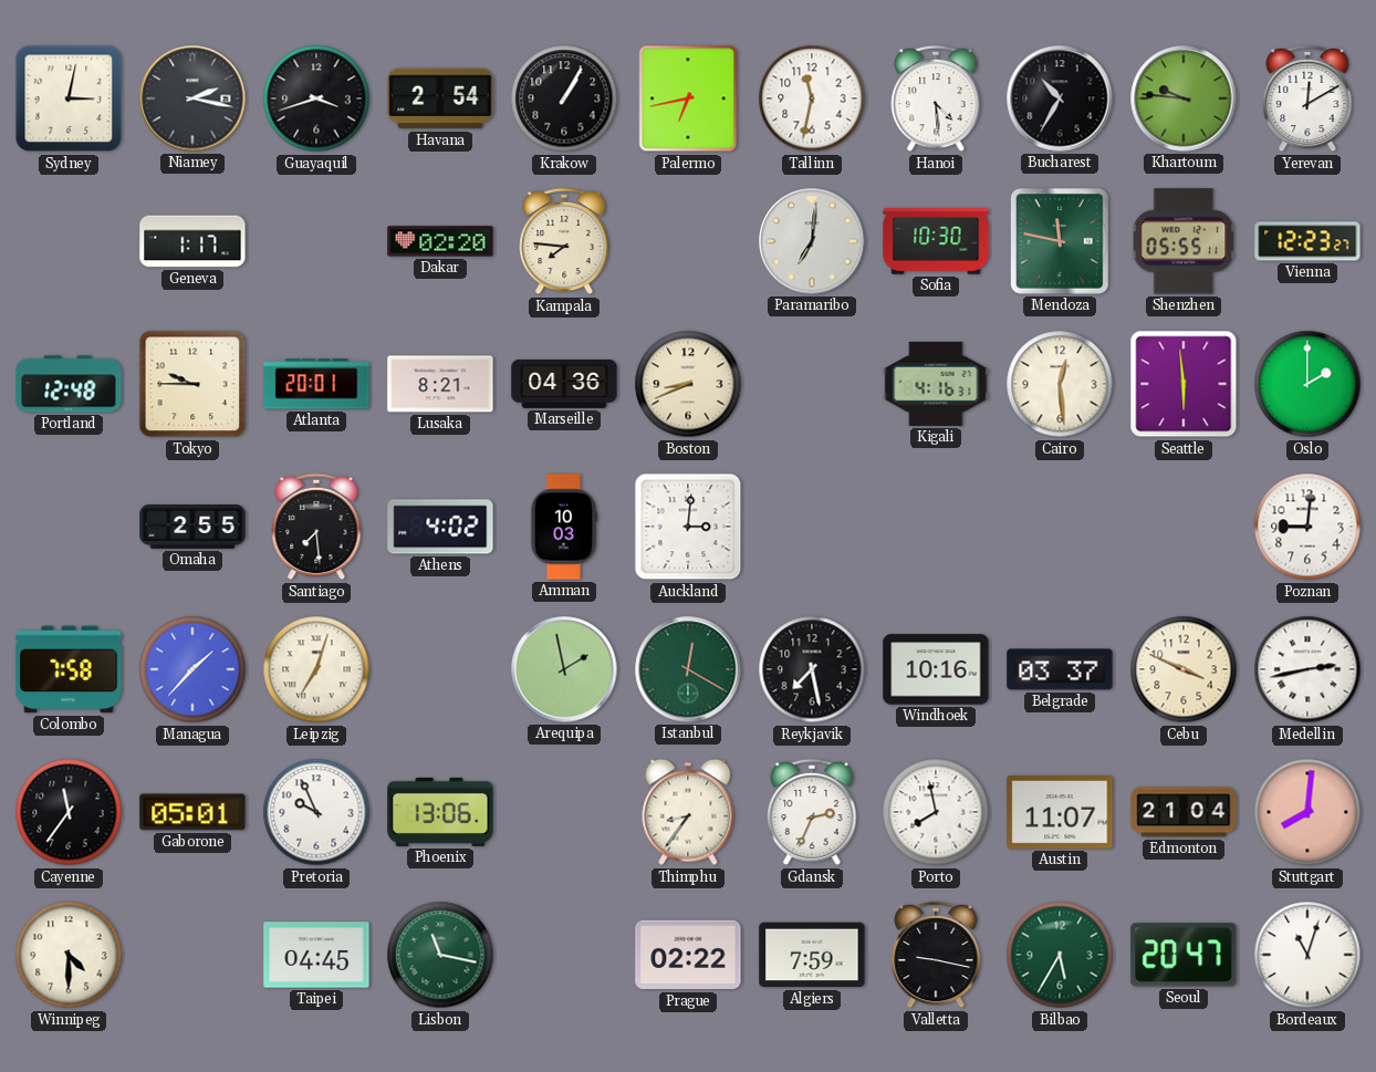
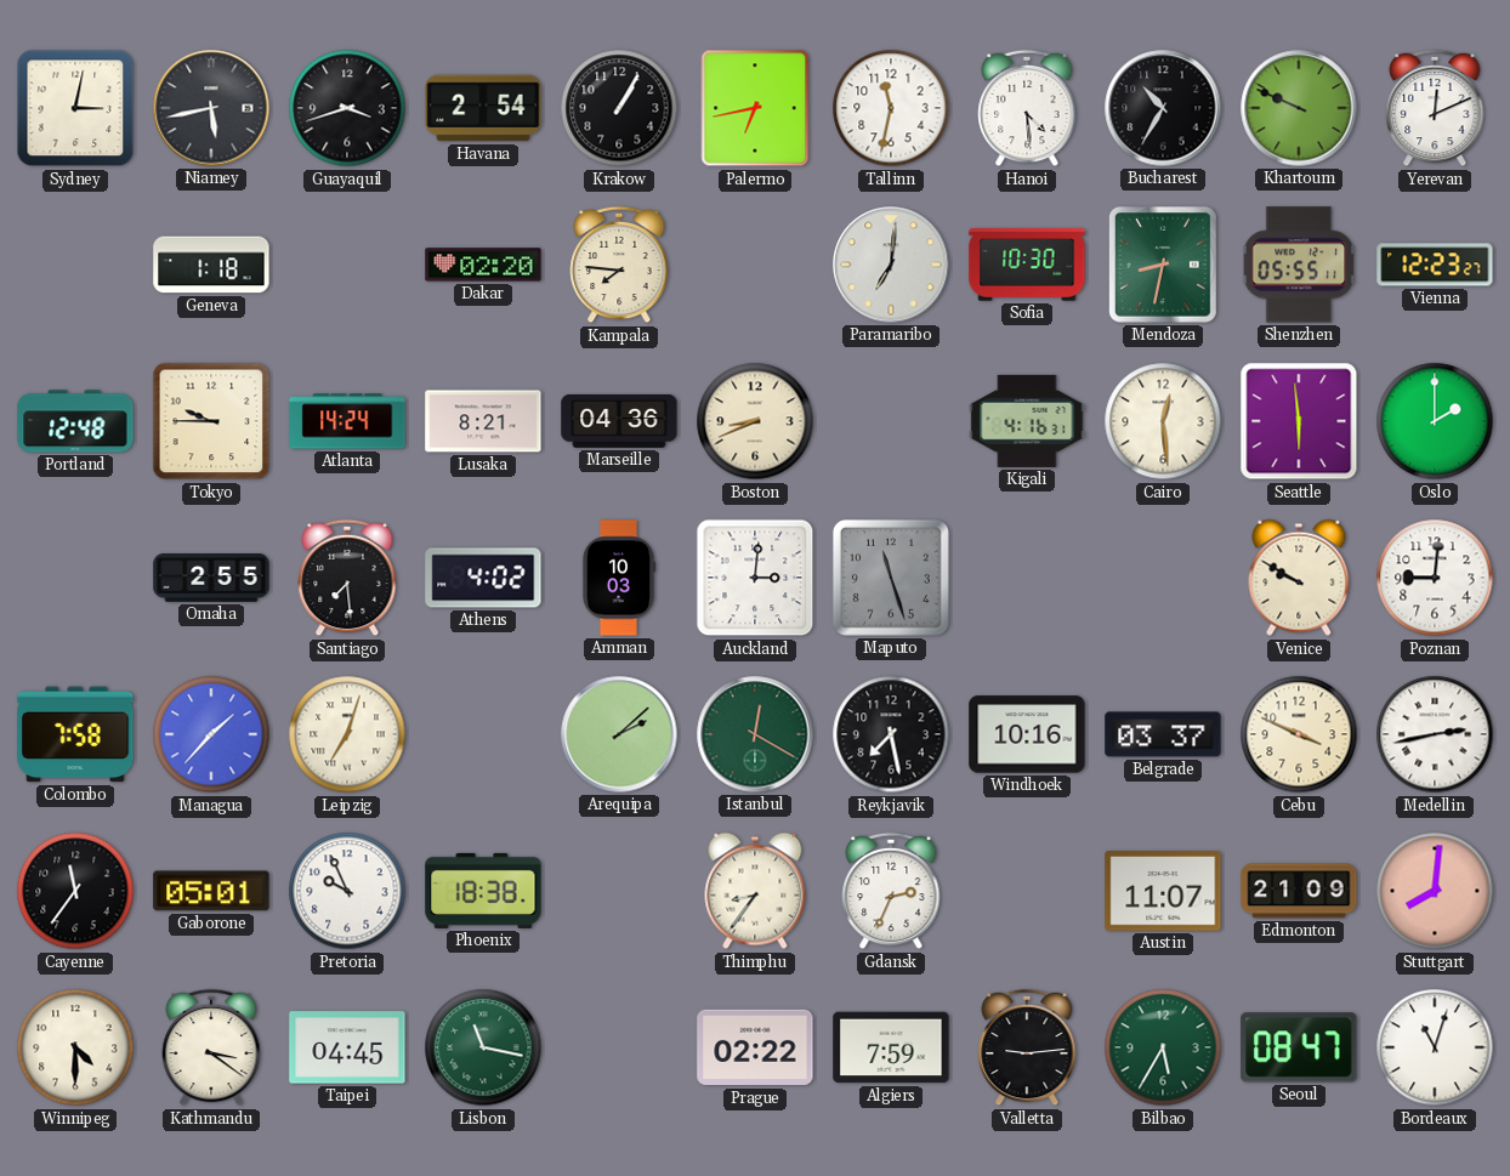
Niamey: 2:17 -> 5:43 (211, 108)
Khartoum: 9:46 -> 9:49 (1299, 108)
Yerevan: 12:10 -> 12:11 (1435, 108)
Geneva: 1:17 -> 1:18 (211, 265)
Mendoza: 11:47 -> 8:32 (1164, 266)
Atlanta: 20:01 -> 14:24 (347, 421)
Maputo: none -> 11:27 (891, 578)
Venice: none -> 9:50 (1299, 578)
Arequipa: 1:58 -> 2:08 (619, 734)
Phoenix: 13:06 -> 18:38 (483, 891)
Porto: 7:58 -> none (936, 812)
Edmonton: 21:04 -> 21:09 (1299, 891)
Kathmandu: none -> 3:21 (211, 1047)
Valletta: 9:17 -> 9:14 (1027, 1047)
Seoul: 20:47 -> 08:47 (1299, 1047)
